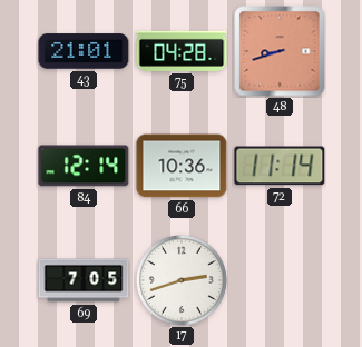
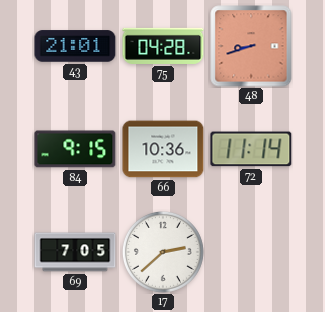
84: 12:14 -> 9:15 (75, 149)
17: 2:42 -> 2:38 (163, 252)
